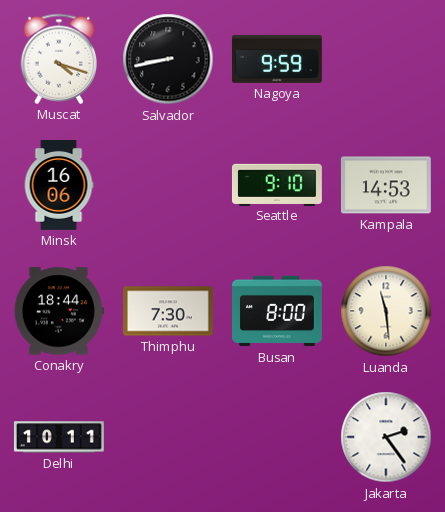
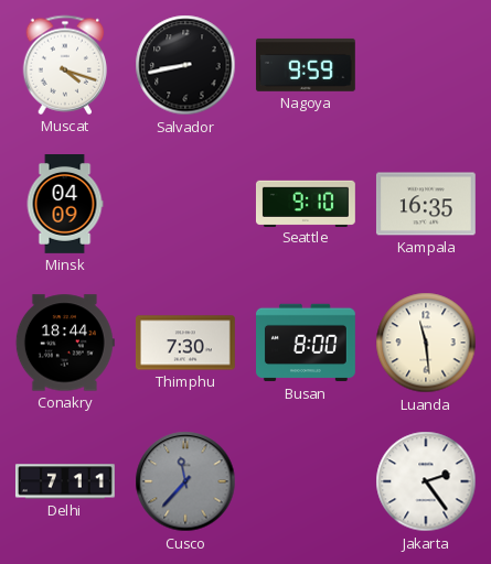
Minsk: 16:06 -> 04:09 (65, 205)
Kampala: 14:53 -> 16:35 (426, 204)
Delhi: 10:11 -> 7:11 (65, 481)
Cusco: none -> 11:37 (185, 481)
